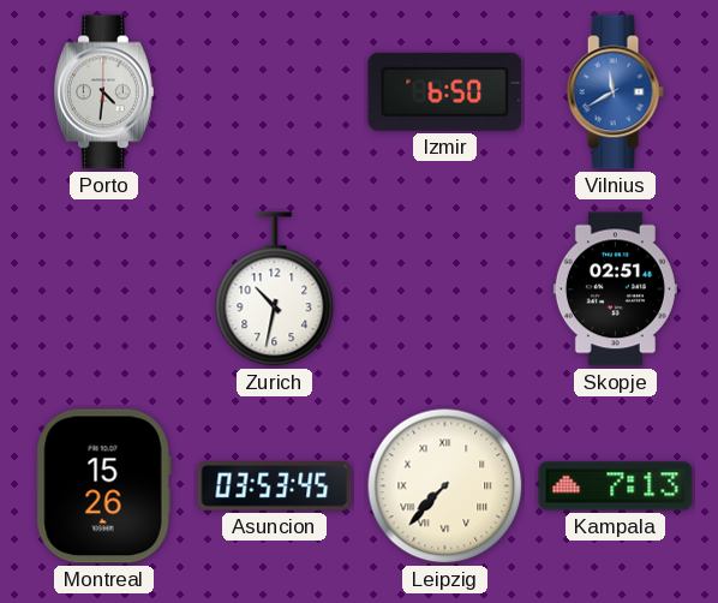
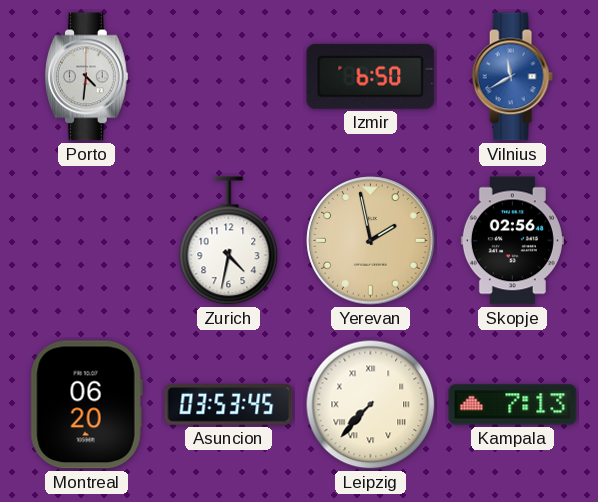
Zurich: 10:32 -> 4:32 (229, 241)
Yerevan: none -> 1:58 (371, 241)
Skopje: 02:51 -> 02:56 (512, 241)
Montreal: 15:26 -> 06:20 (86, 405)
